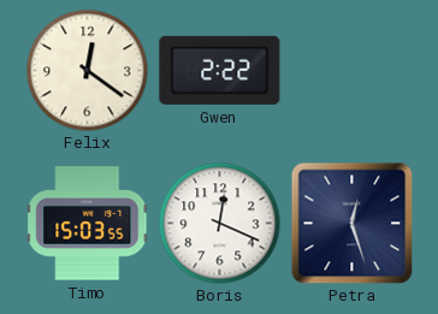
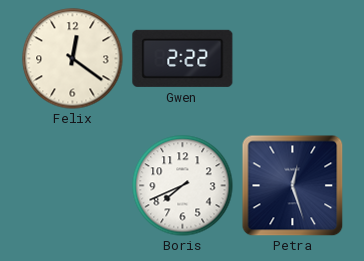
Timo: 15:03 -> none (88, 224)
Boris: 12:19 -> 7:41 (183, 186)
